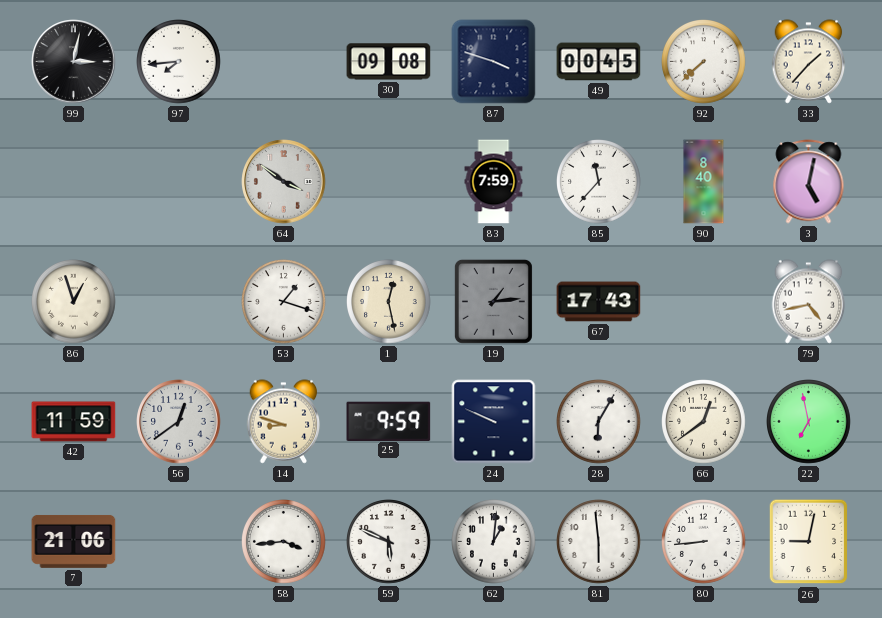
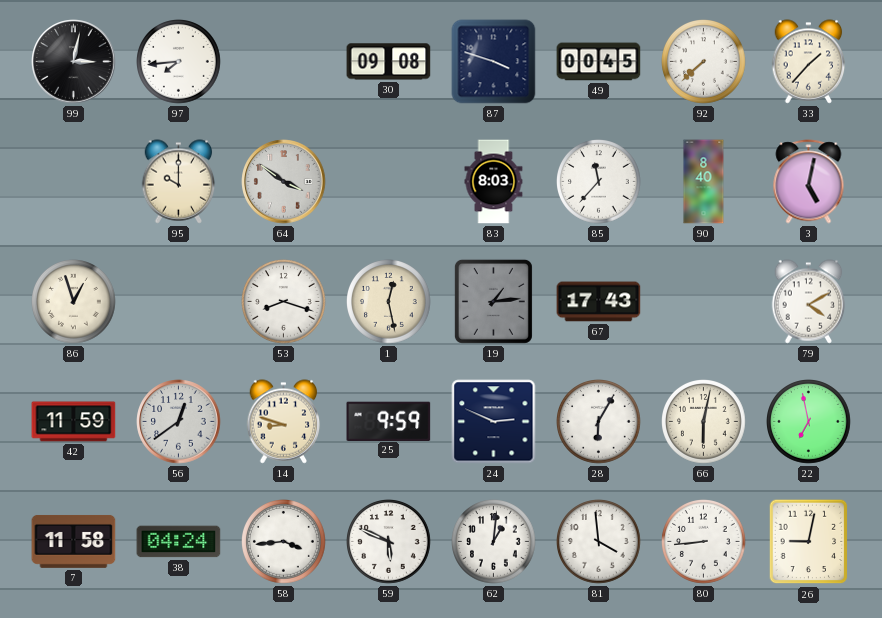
95: none -> 10:00 (179, 182)
83: 7:59 -> 8:03 (494, 182)
53: 1:18 -> 8:18 (284, 302)
79: 4:43 -> 4:10 (809, 302)
24: 9:49 -> 2:49 (494, 422)
66: 12:39 -> 6:02 (704, 422)
7: 21:06 -> 11:58 (74, 541)
38: none -> 04:24 (179, 542)
81: 5:59 -> 3:59 (599, 542)
